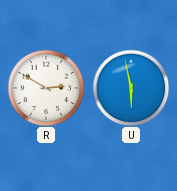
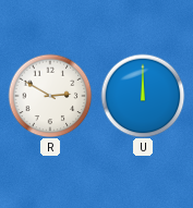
U: 5:58 -> 12:00 (143, 96)
